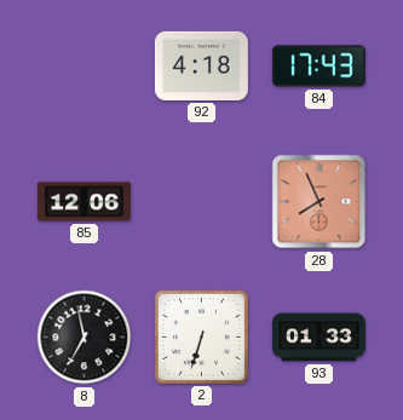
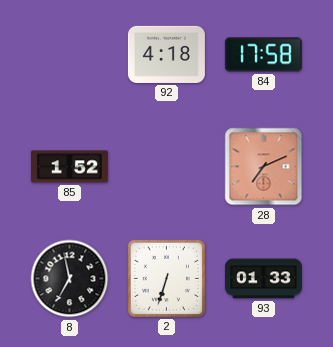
84: 17:43 -> 17:58 (263, 55)
85: 12:06 -> 1:52 (69, 167)
28: 7:56 -> 7:11 (264, 167)
